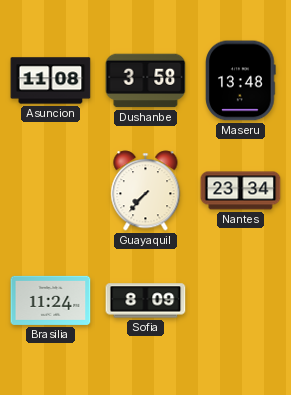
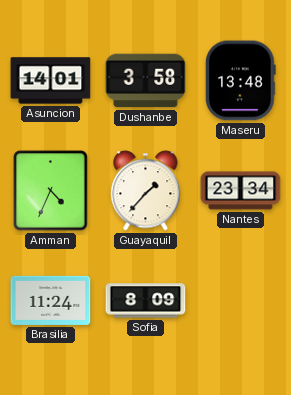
Asuncion: 11:08 -> 14:01 (51, 81)
Amman: none -> 4:34 (51, 191)
Guayaquil: 7:37 -> 1:37 (146, 191)
